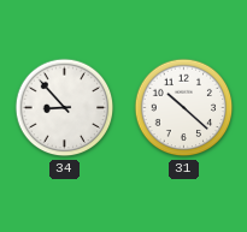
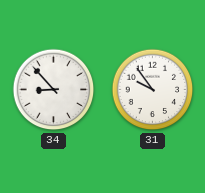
31: 10:22 -> 9:54 (153, 90)
